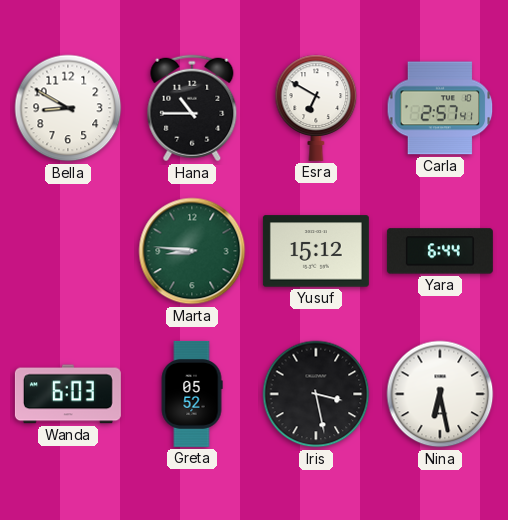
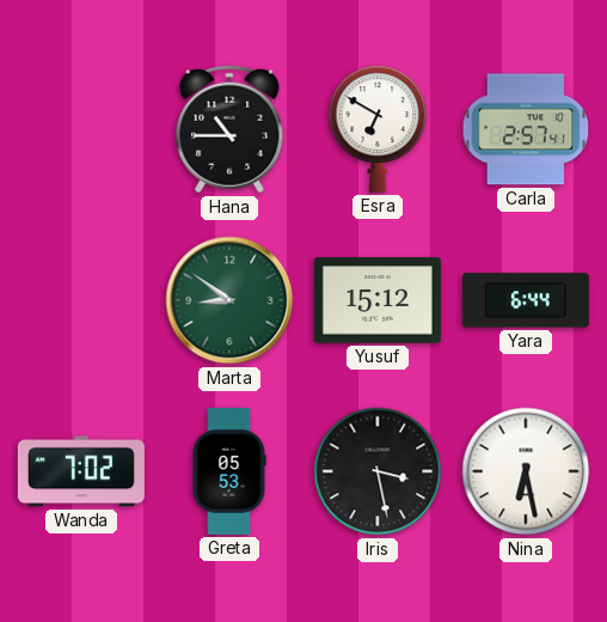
Bella: 8:50 -> none (68, 108)
Marta: 8:46 -> 8:51 (229, 300)
Wanda: 6:03 -> 7:02 (81, 471)
Greta: 05:52 -> 05:53 (229, 471)
